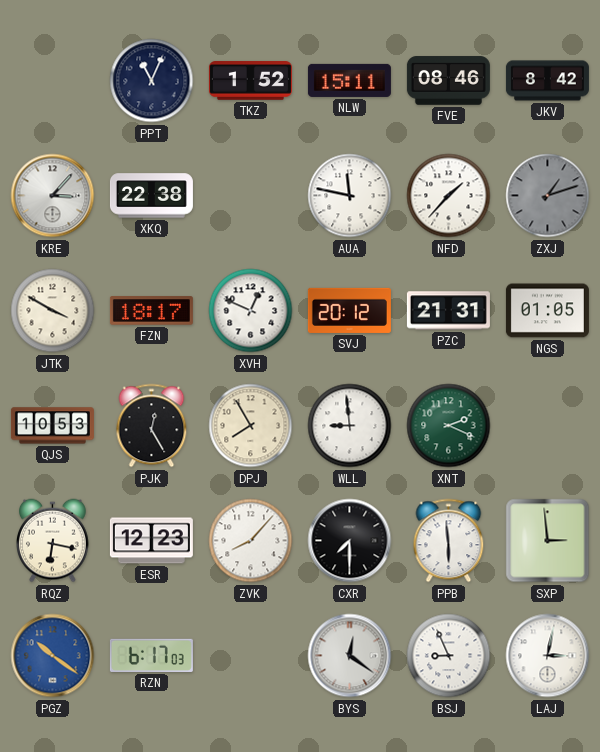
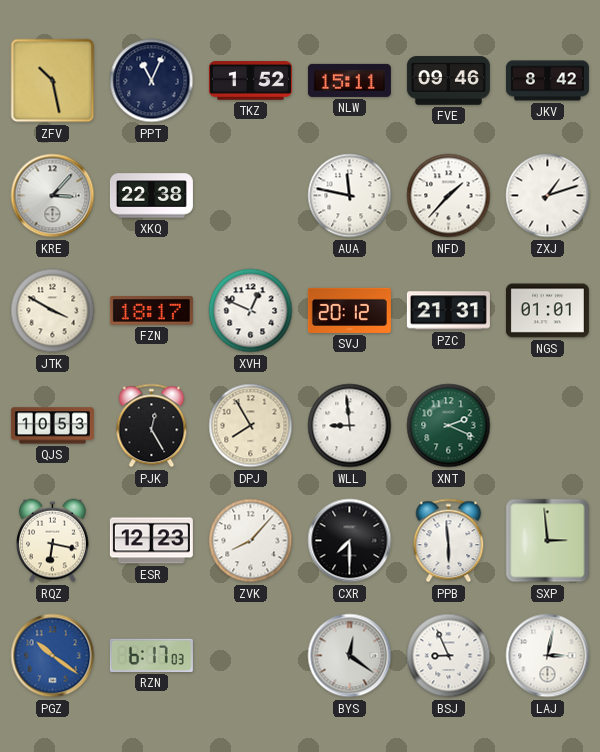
ZFV: none -> 10:28 (53, 81)
FVE: 08:46 -> 09:46 (448, 81)
ZXJ dial: grey -> white (548, 196)
NGS: 01:05 -> 01:01 (547, 311)
